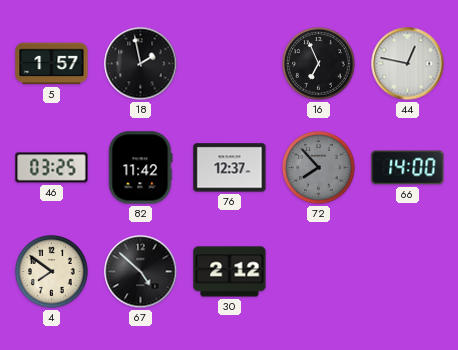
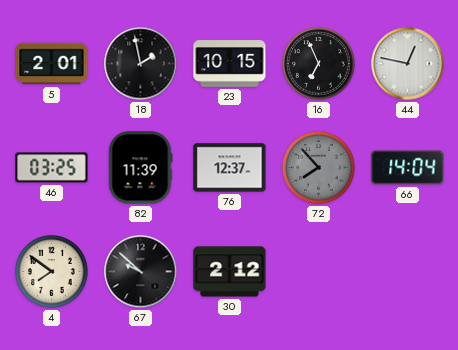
5: 1:57 -> 2:01 (52, 64)
23: none -> 10:15 (230, 64)
82: 11:42 -> 11:39 (140, 168)
66: 14:00 -> 14:04 (408, 168)
67: 4:52 -> 9:52 (141, 272)
